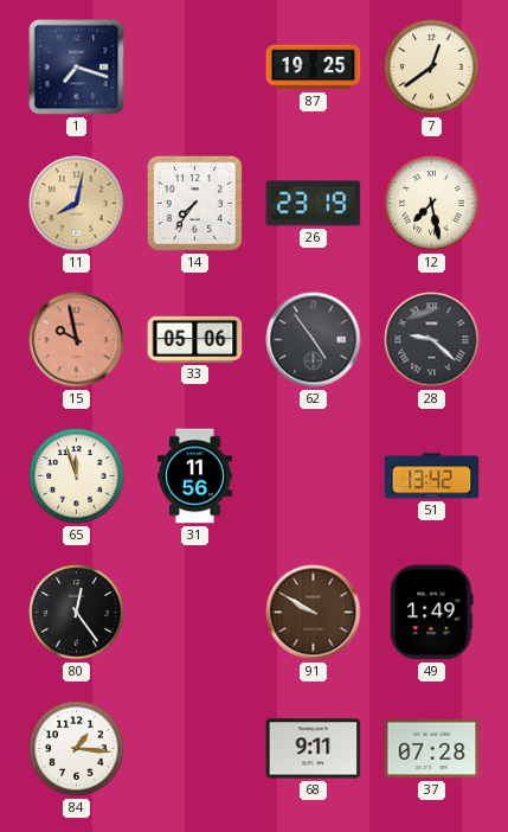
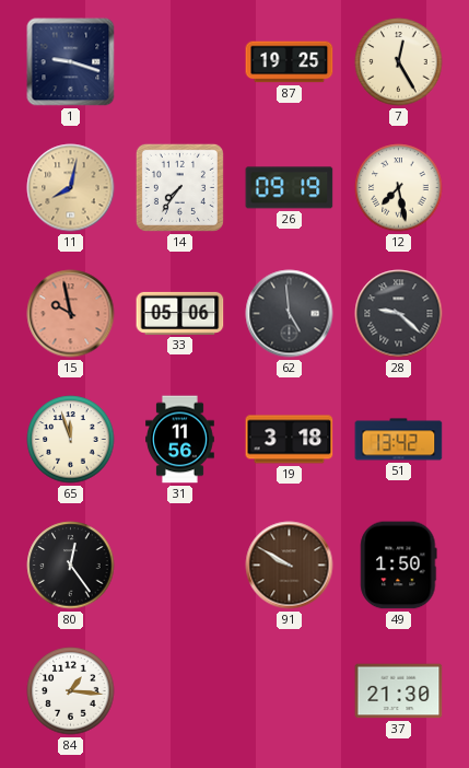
1: 7:18 -> 9:18 (71, 62)
7: 12:39 -> 12:25 (399, 62)
26: 23:19 -> 09:19 (290, 188)
62: 4:54 -> 4:59 (290, 314)
19: none -> 3:18 (290, 440)
49: 1:49 -> 1:50 (399, 566)
68: 9:11 -> none (314, 749)
37: 07:28 -> 21:30 (399, 691)
